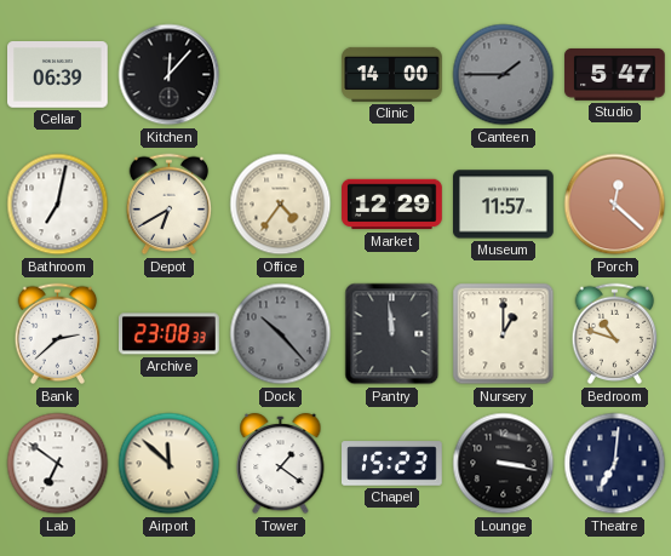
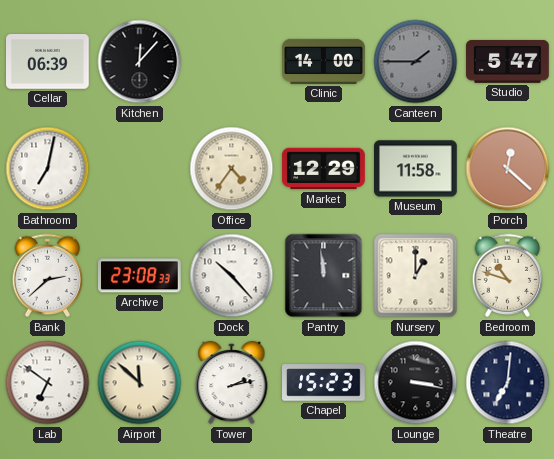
Depot: 6:40 -> none (170, 205)
Museum: 11:57 -> 11:58 (416, 169)
Dock dial: grey -> white (232, 276)
Tower: 1:21 -> 2:13 (232, 383)
